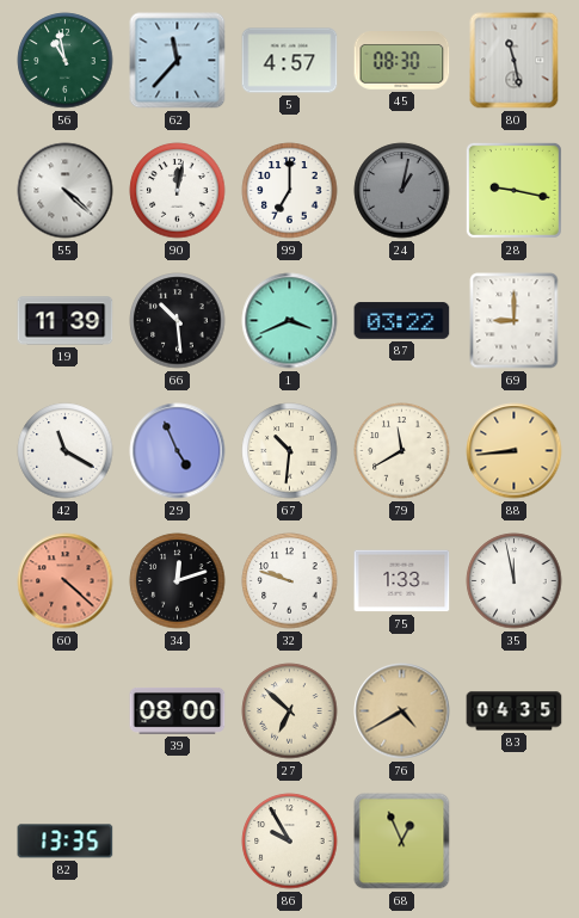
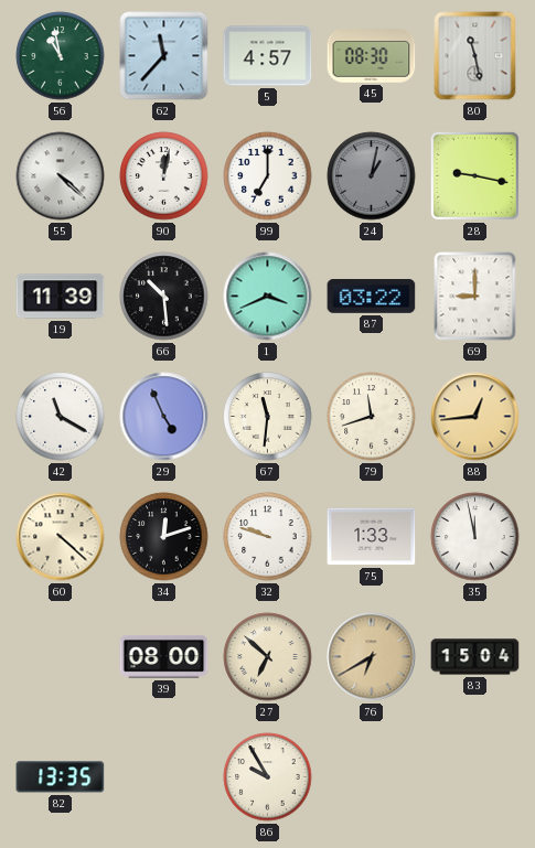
67: 10:31 -> 11:31 (268, 417)
79: 11:40 -> 11:42 (372, 417)
88: 8:44 -> 12:44 (475, 417)
60 dial: salmon -> cream (61, 537)
76: 4:40 -> 6:40 (372, 657)
83: 04:35 -> 15:04 (475, 657)
68: 12:56 -> none (402, 842)
